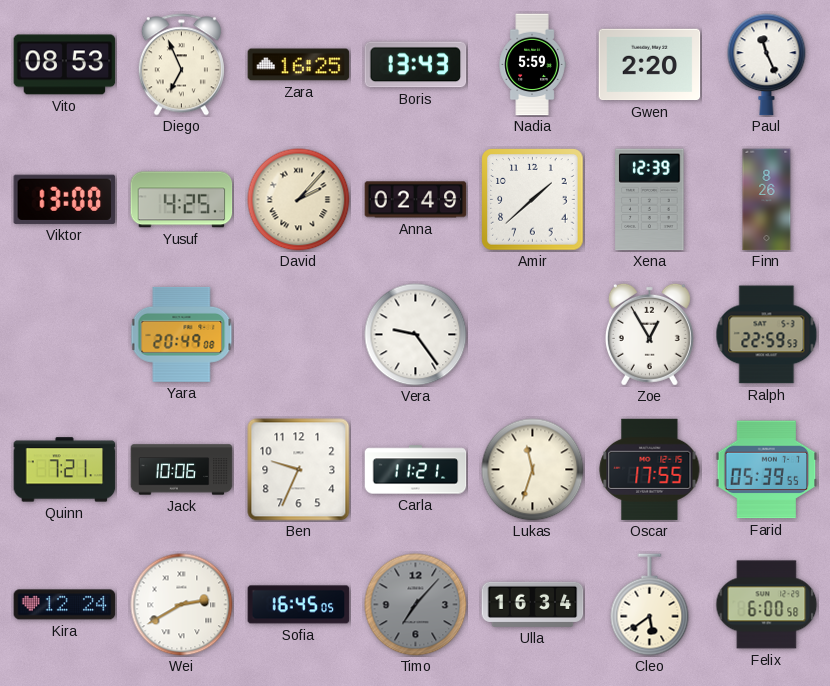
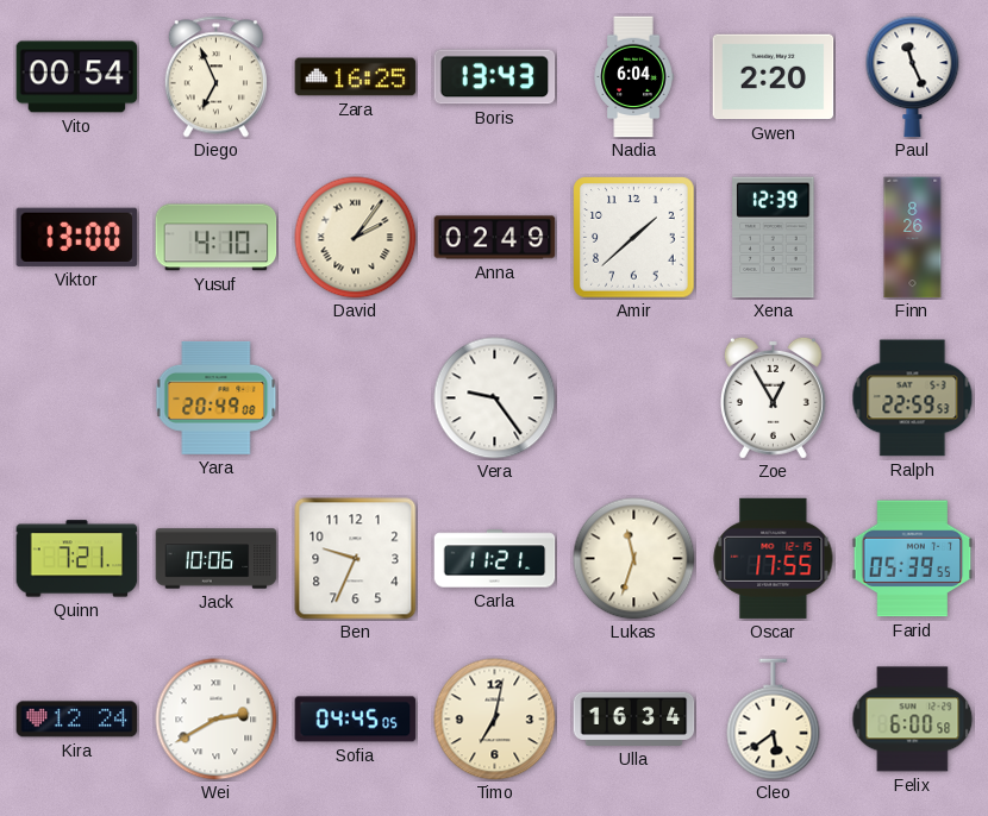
Vito: 08:53 -> 00:54 (77, 77)
Nadia: 5:59 -> 6:04 (633, 77)
Yusuf: 4:25 -> 4:10 (217, 238)
David: 2:07 -> 2:06 (356, 238)
Sofia: 16:45 -> 04:45 (356, 720)
Timo: 7:07 -> 7:02 (495, 720)
Timo dial: grey -> cream (495, 720)
